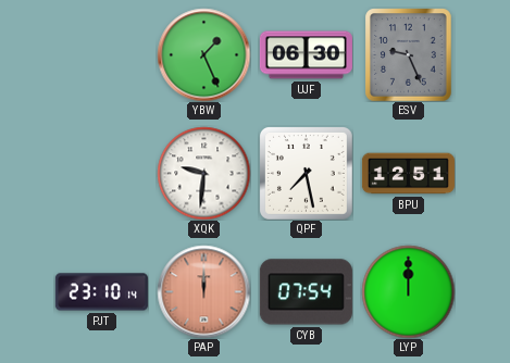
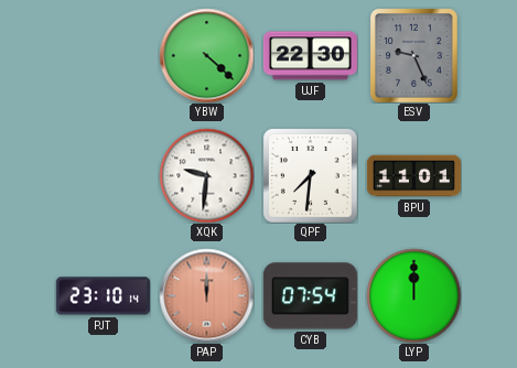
YBW: 1:26 -> 4:22 (206, 55)
UJF: 06:30 -> 22:30 (310, 56)
QPF: 7:28 -> 7:31 (310, 175)
BPU: 12:51 -> 11:01 (413, 176)
